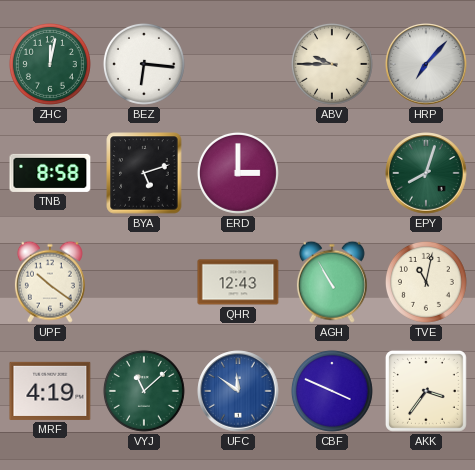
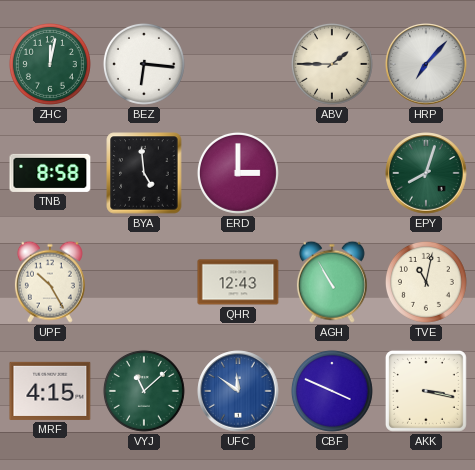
ABV: 9:45 -> 1:45 (332, 64)
BYA: 5:12 -> 4:59 (144, 173)
UPF: 10:21 -> 10:25 (50, 282)
MRF: 4:19 -> 4:15 (50, 391)
AKK: 3:36 -> 3:17 (426, 391)
